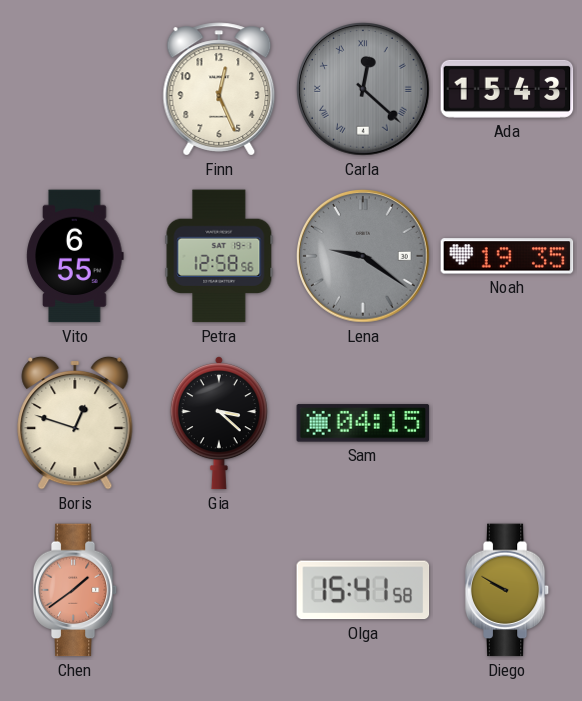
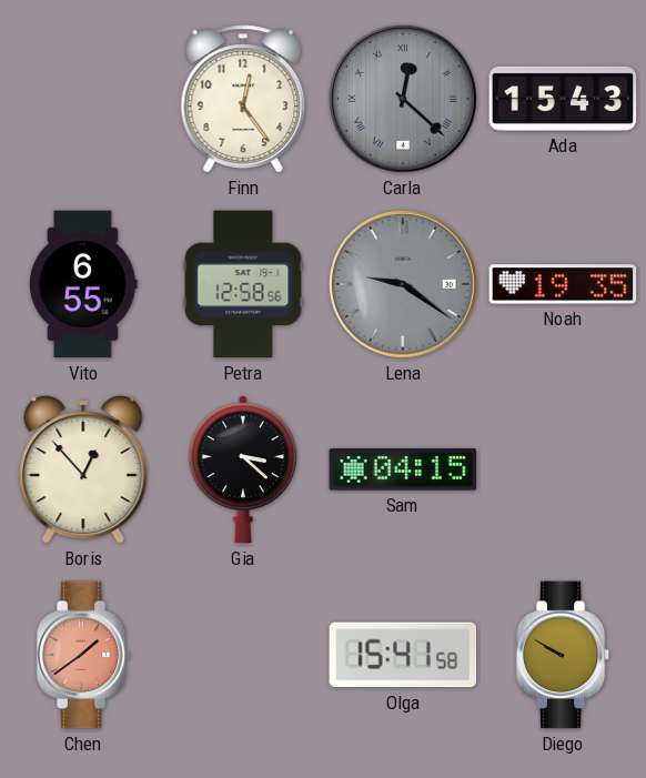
Finn: 12:26 -> 12:24 (243, 99)
Boris: 12:48 -> 12:53 (83, 469)
